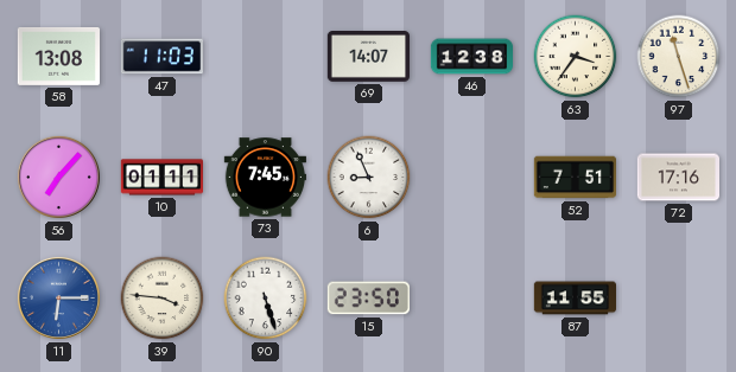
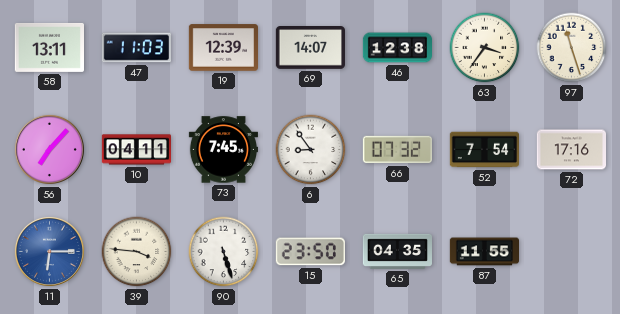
58: 13:08 -> 13:11 (49, 47)
19: none -> 12:39 (223, 48)
10: 01:11 -> 04:11 (136, 150)
6: 8:56 -> 8:54 (311, 150)
66: none -> 07:32 (397, 150)
52: 7:51 -> 7:54 (484, 150)
65: none -> 04:35 (397, 251)
